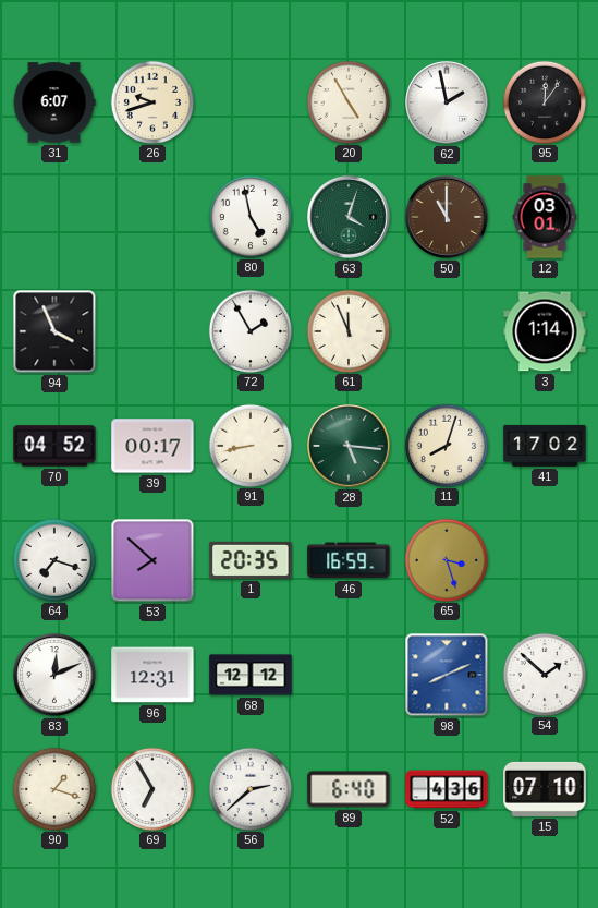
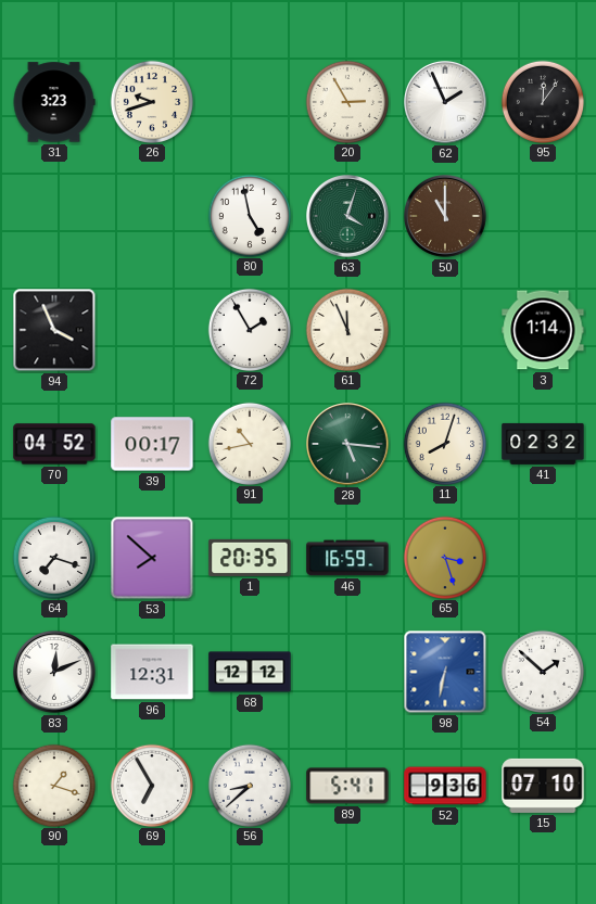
31: 6:07 -> 3:23 (54, 102)
20: 4:55 -> 2:55 (346, 101)
62: 1:58 -> 1:56 (446, 103)
12: 03:01 -> none (545, 217)
91: 8:43 -> 10:43 (249, 443)
41: 17:02 -> 02:32 (543, 444)
98: 8:11 -> 6:32 (445, 672)
56: 2:38 -> 8:38 (249, 785)
89: 6:40 -> 5:41 (347, 786)
52: 4:36 -> 9:36 (445, 786)
